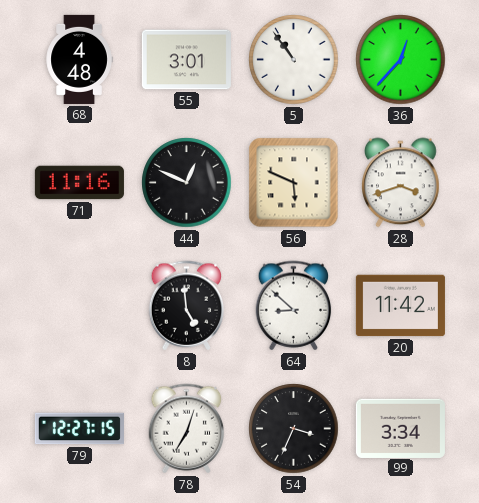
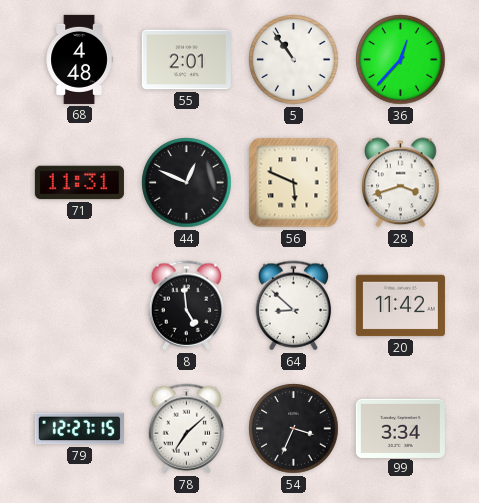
55: 3:01 -> 2:01 (186, 60)
71: 11:16 -> 11:31 (79, 183)
78: 7:03 -> 7:08 (187, 429)
